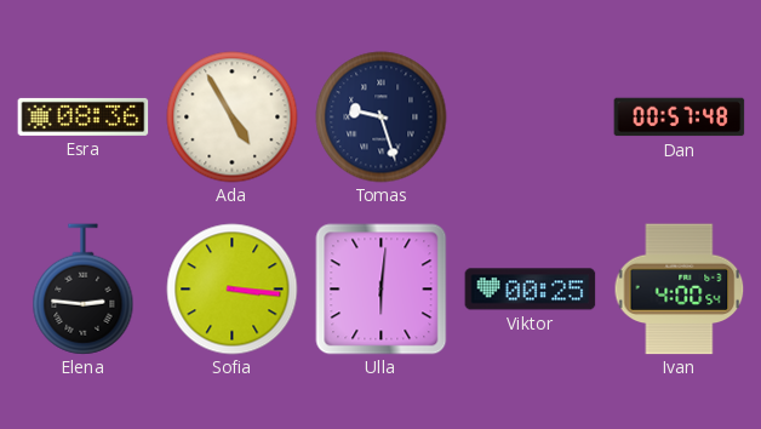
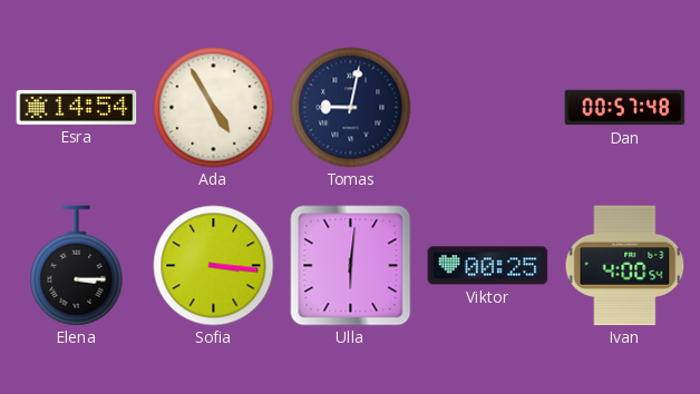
Esra: 08:36 -> 14:54 (77, 107)
Tomas: 9:27 -> 9:02 (351, 108)
Elena: 2:46 -> 3:15 (77, 266)
